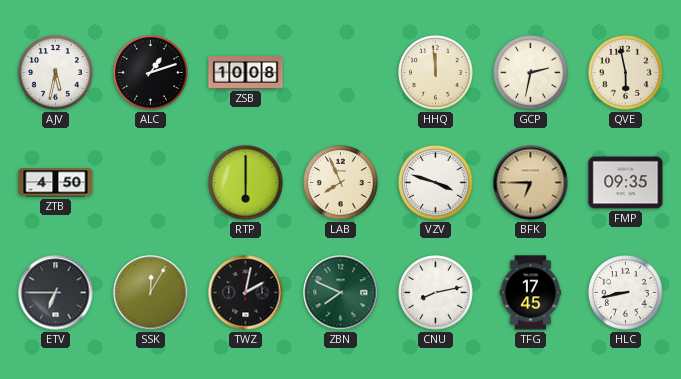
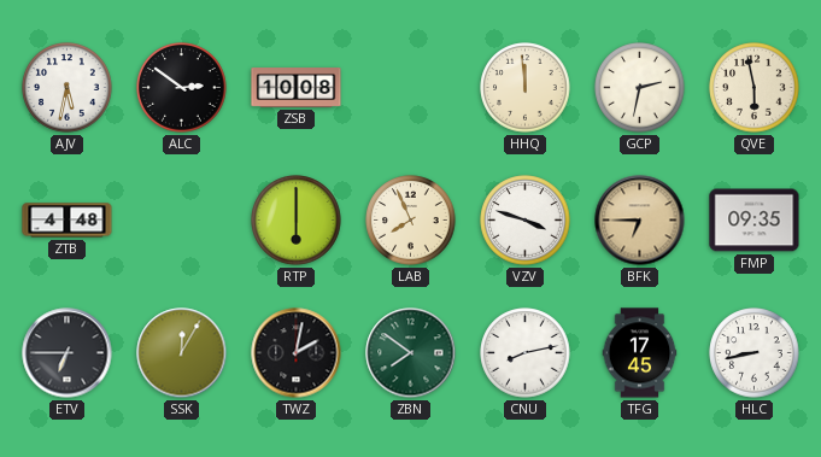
ALC: 1:12 -> 2:51 (182, 88)
ZTB: 4:50 -> 4:48 (68, 221)
ZBN: 7:49 -> 7:51 (411, 353)
